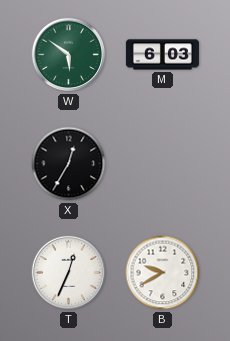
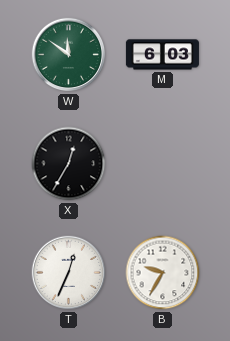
W: 5:51 -> 11:51 (69, 55)
B: 9:40 -> 9:35 (163, 273)
